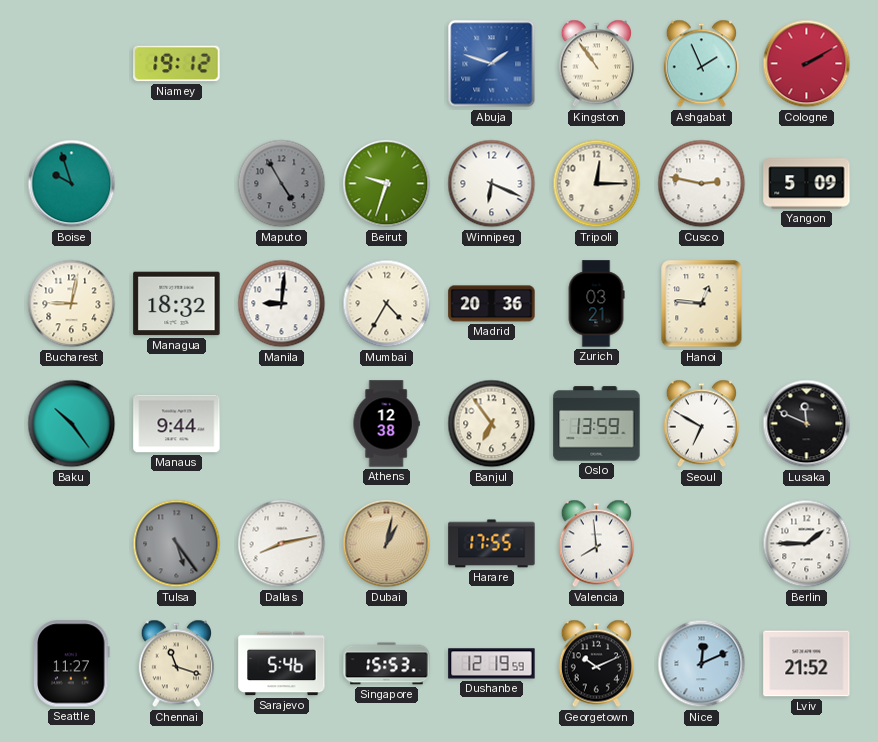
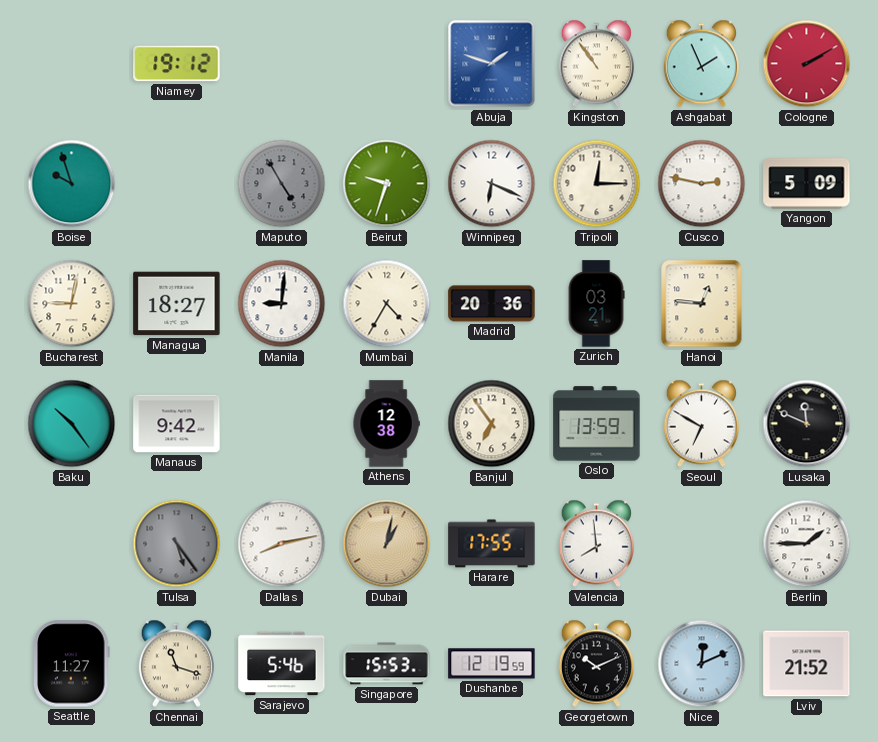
Managua: 18:32 -> 18:27 (177, 304)
Manaus: 9:44 -> 9:42 (177, 424)
